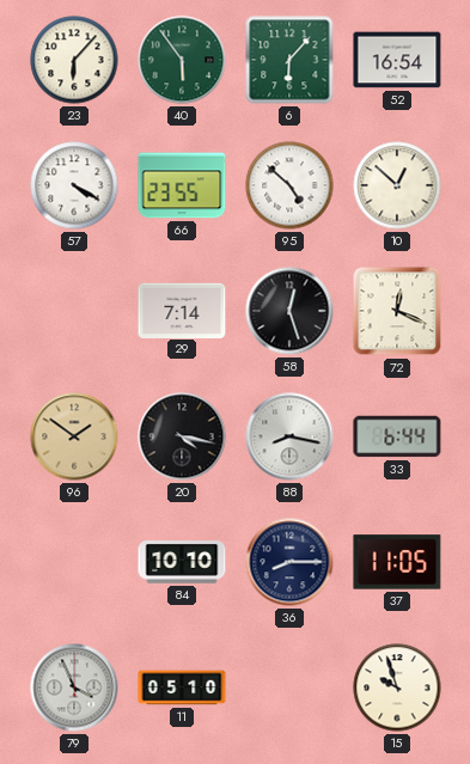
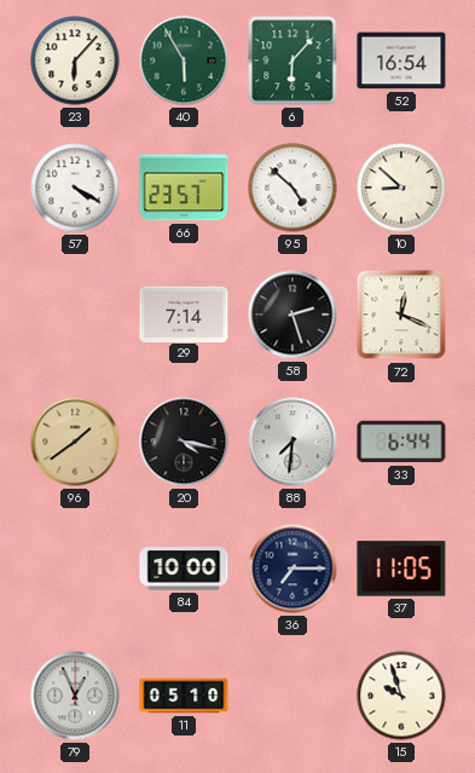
40: 5:54 -> 5:55 (184, 60)
66: 23:55 -> 23:57 (184, 188)
10: 12:52 -> 8:52 (401, 188)
58: 12:27 -> 2:27 (292, 315)
96: 1:51 -> 1:39 (75, 442)
88: 8:17 -> 7:31 (292, 442)
84: 10:10 -> 10:00 (184, 570)
36: 8:15 -> 7:15 (292, 569)
79: 3:56 -> 12:56 (75, 696)
